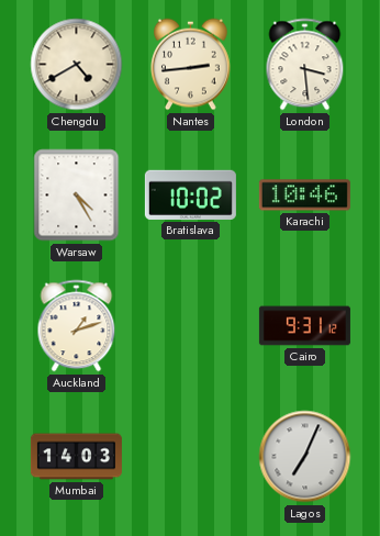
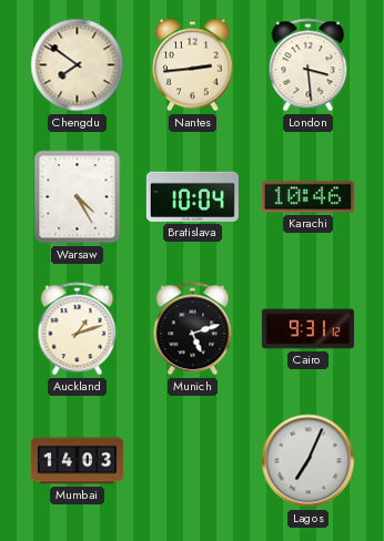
Chengdu: 4:40 -> 7:51 (78, 65)
Bratislava: 10:02 -> 10:04 (192, 196)
Munich: none -> 5:12 (193, 329)
